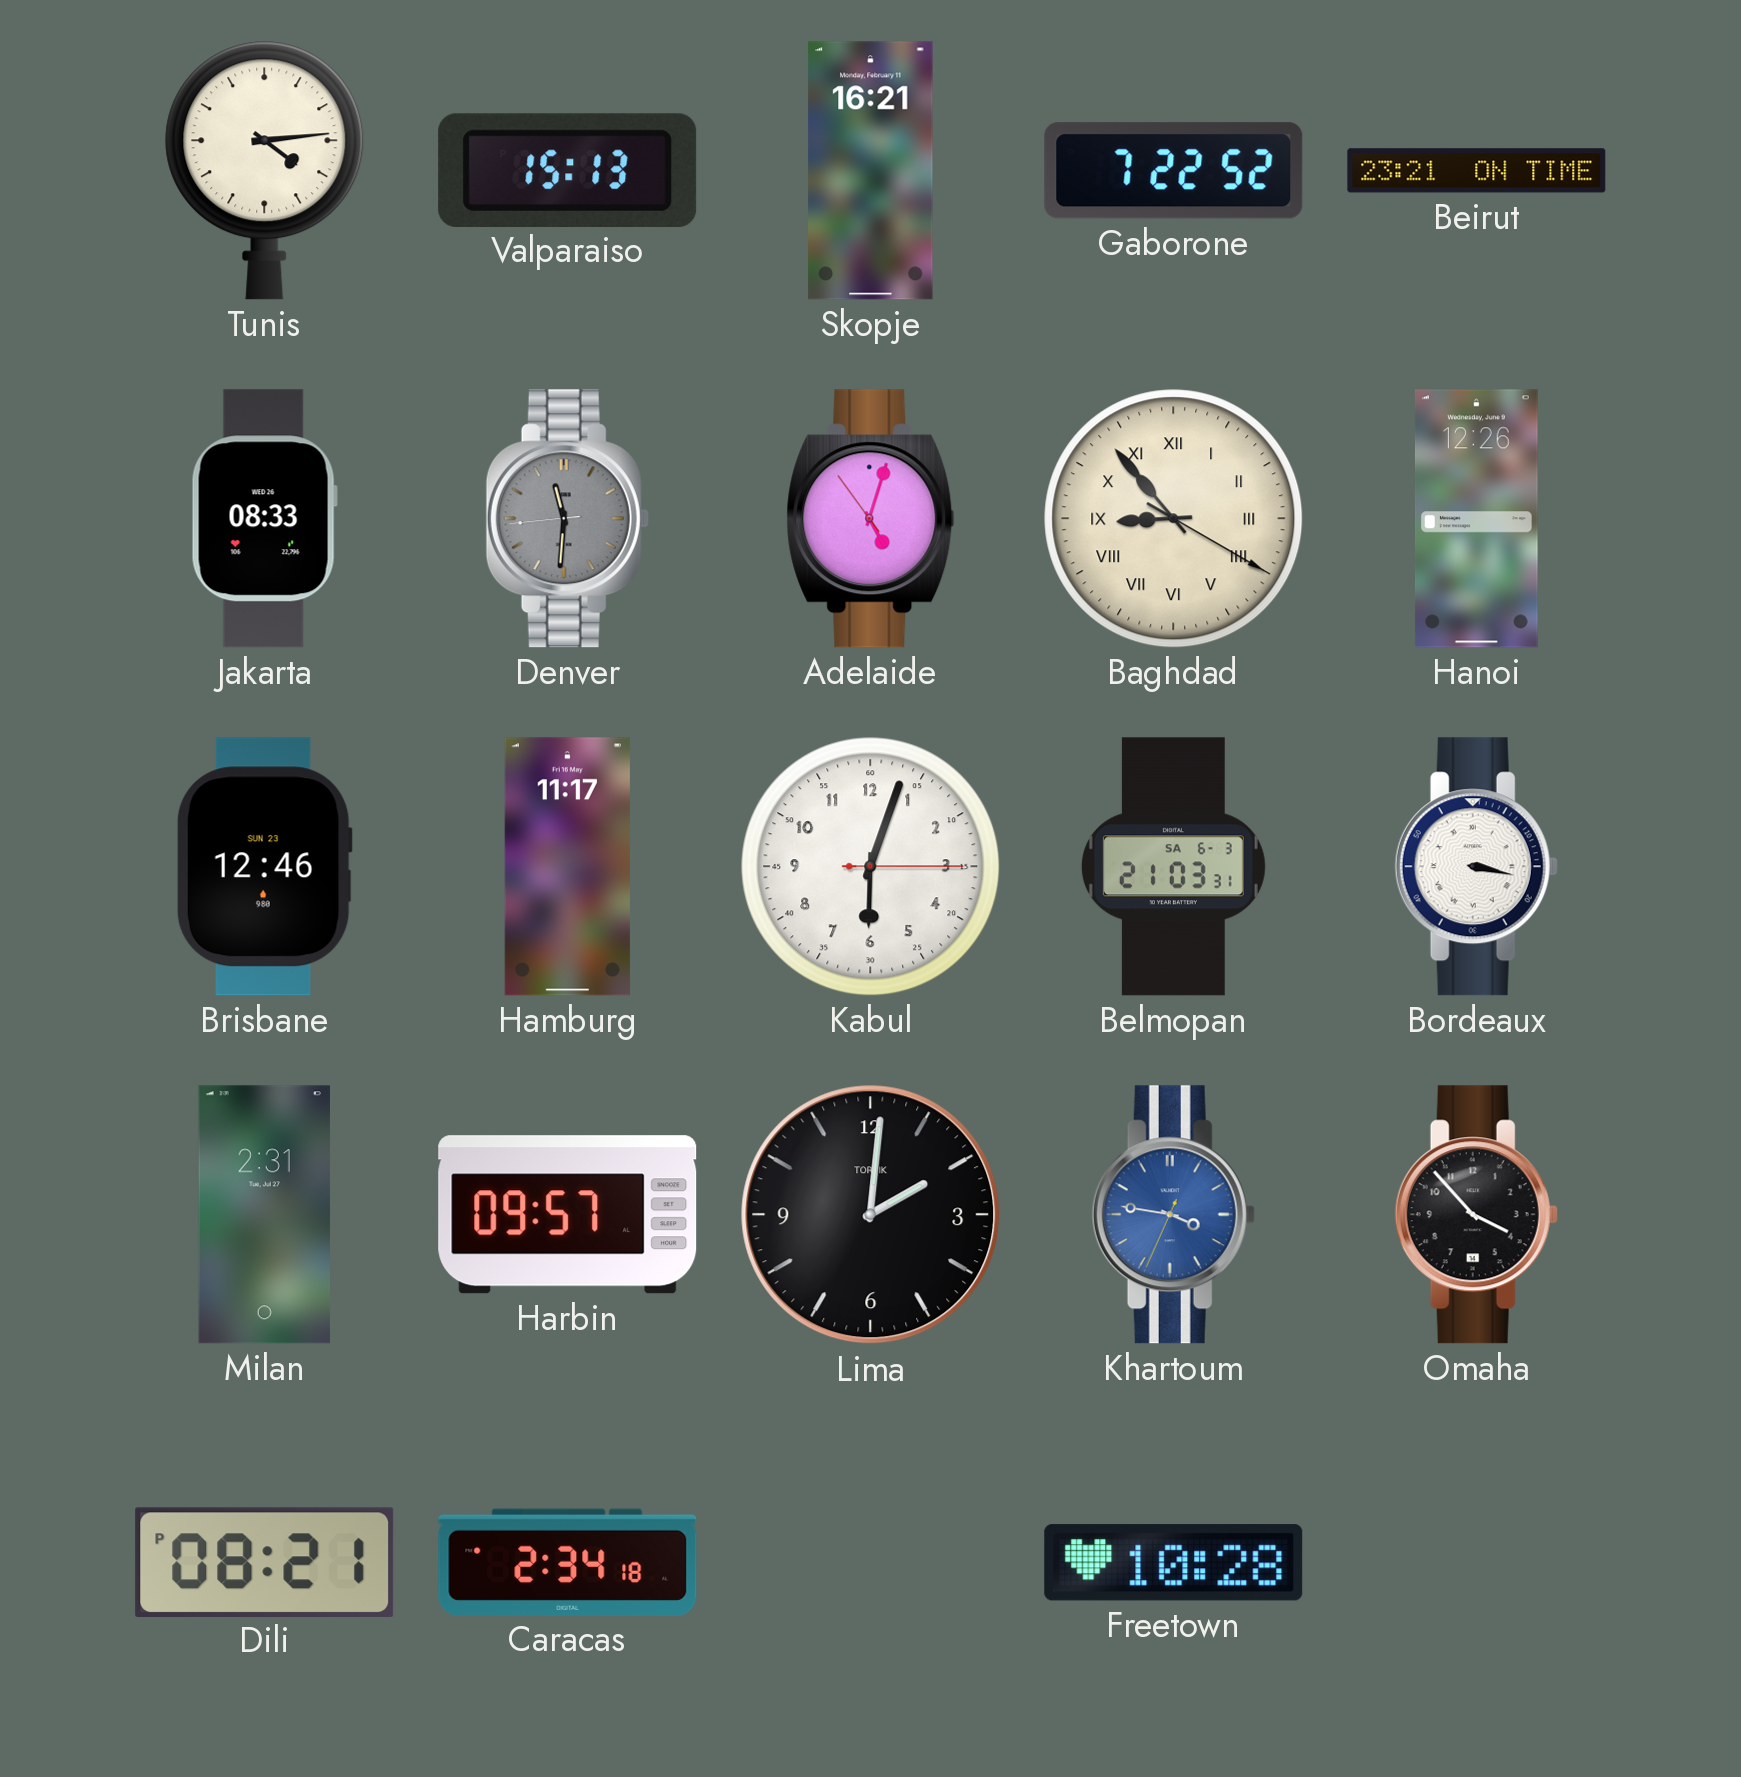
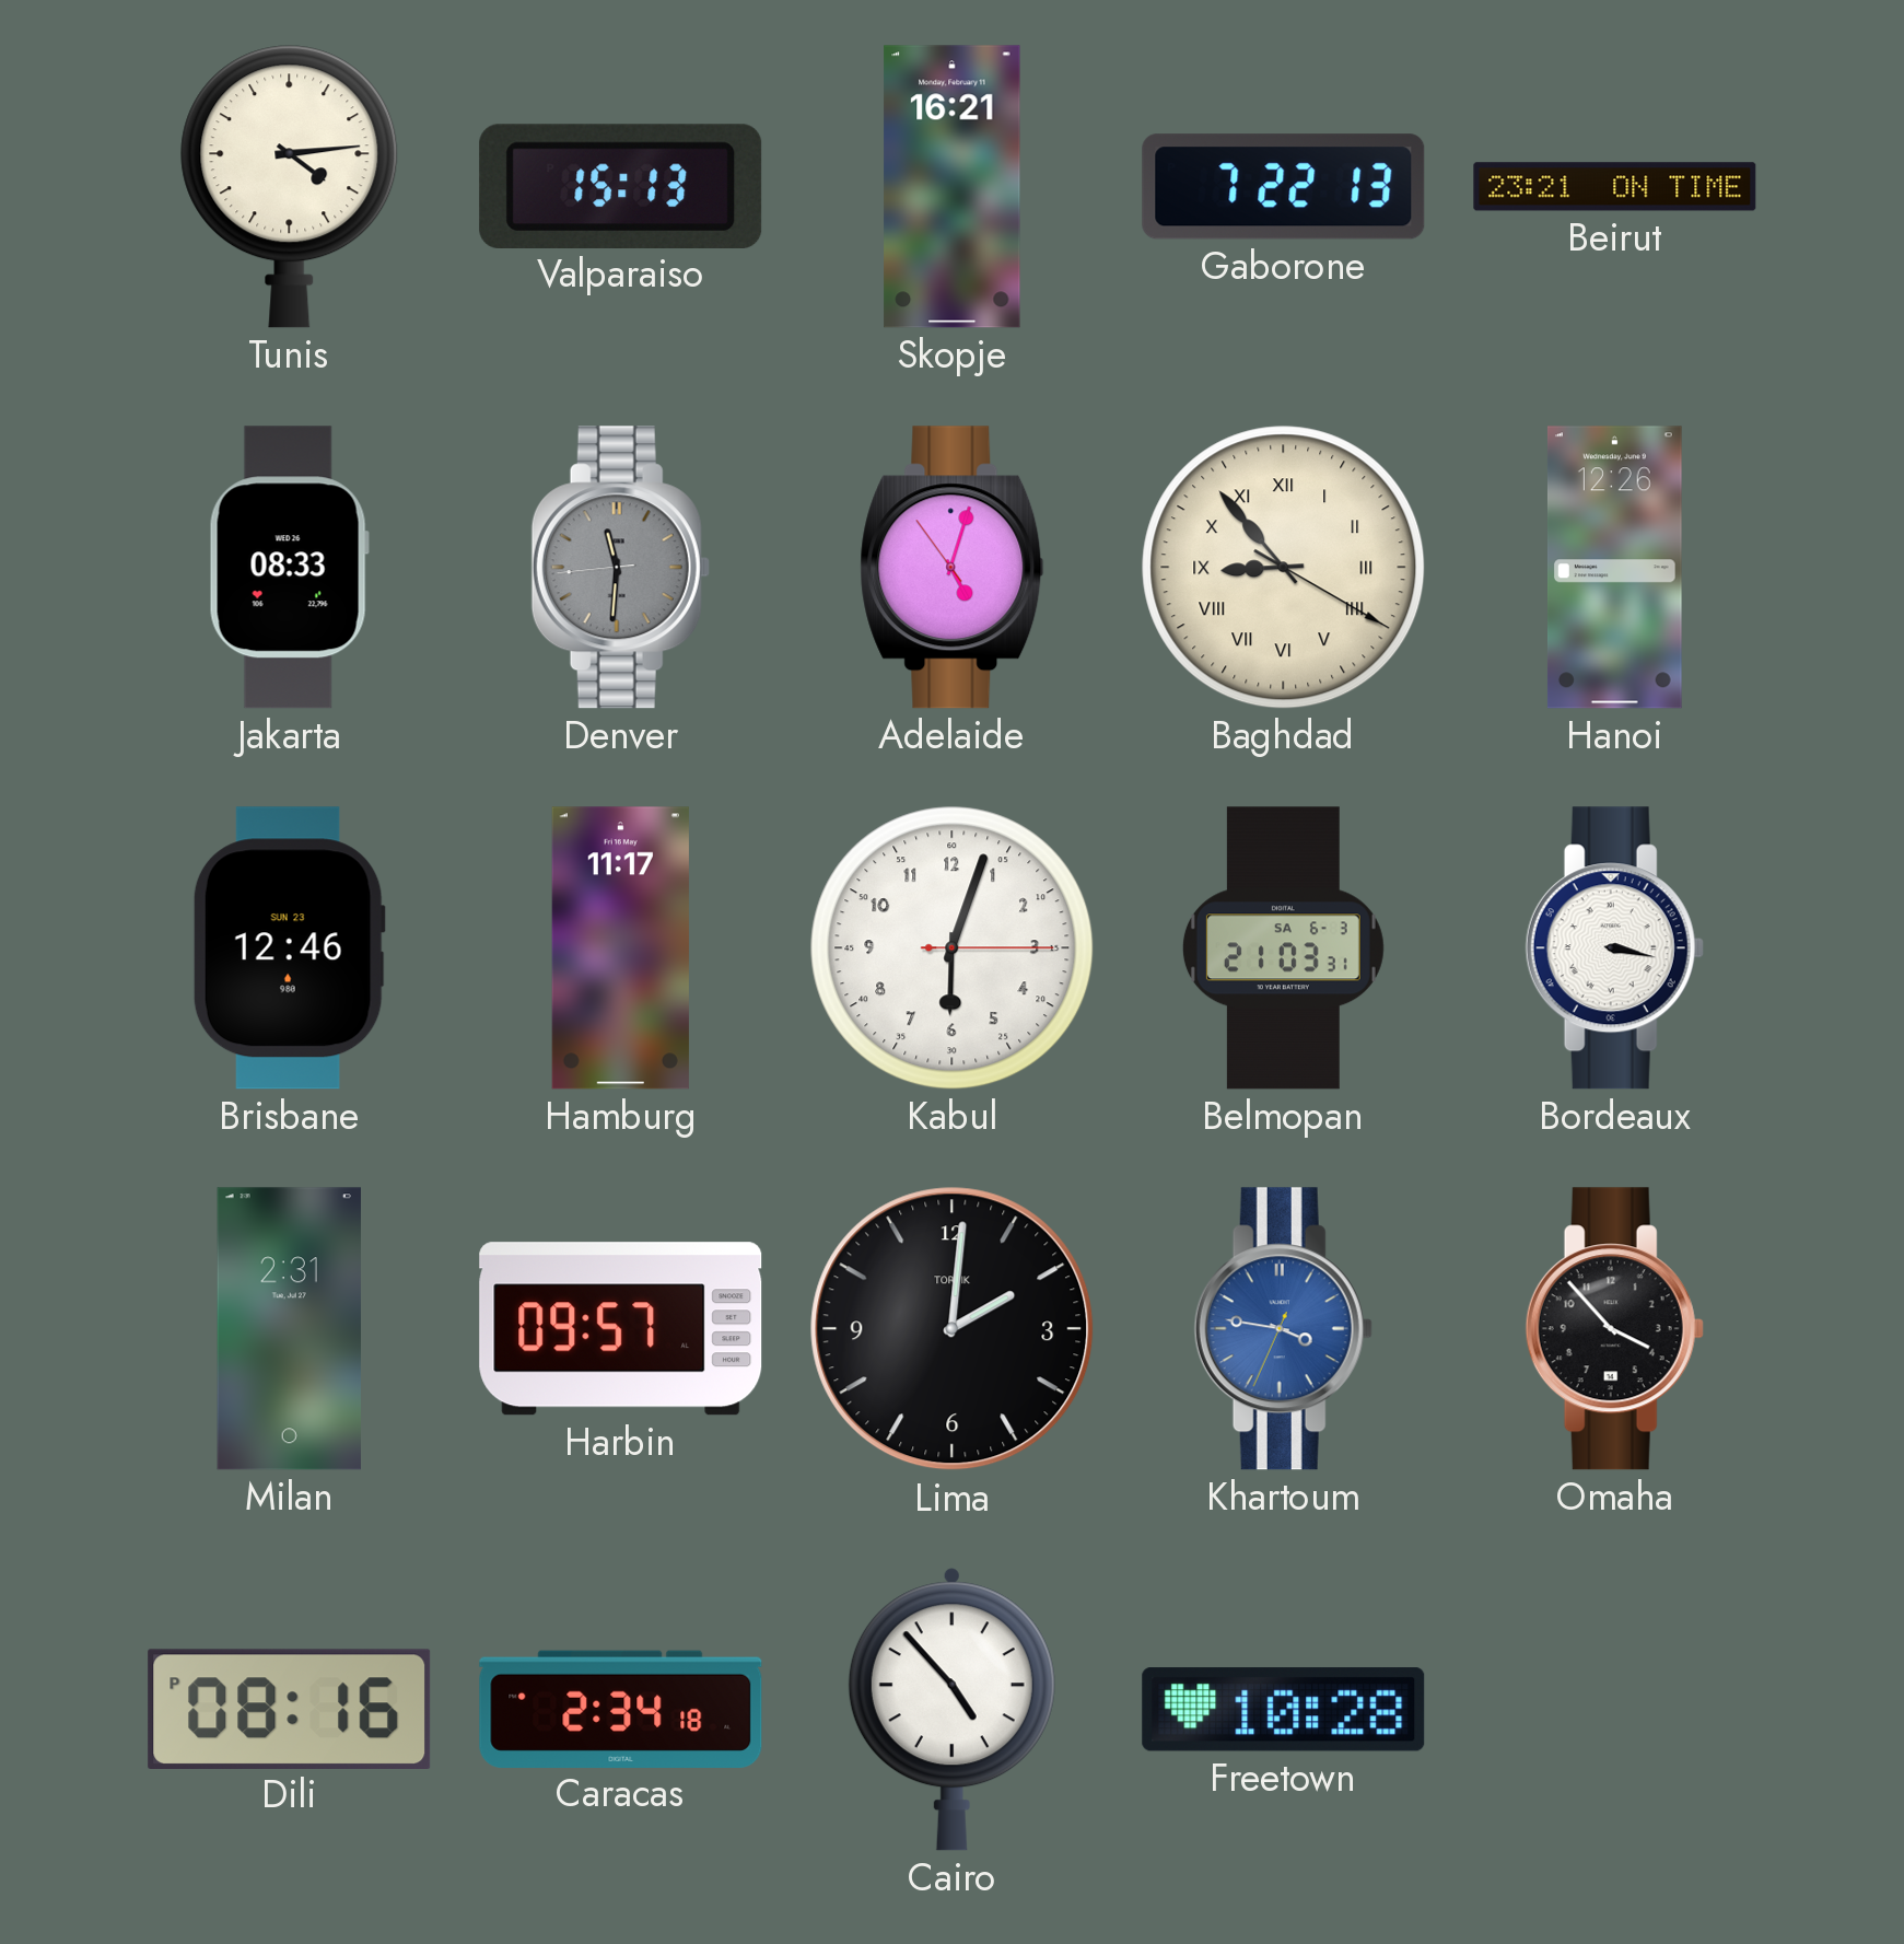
Gaborone: 7:22:52 -> 7:22:13 (1284, 187)
Dili: 08:21 -> 08:16 (290, 1709)
Cairo: none -> 4:53 (951, 1710)
